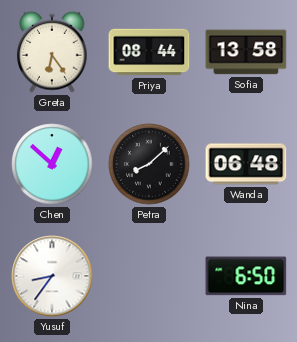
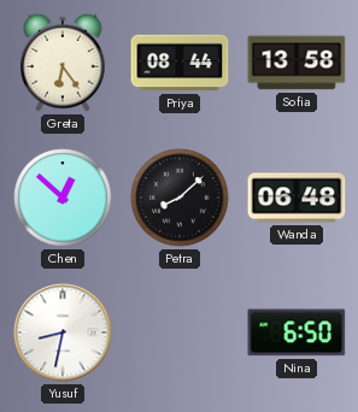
Yusuf: 8:36 -> 8:32 (63, 332)
